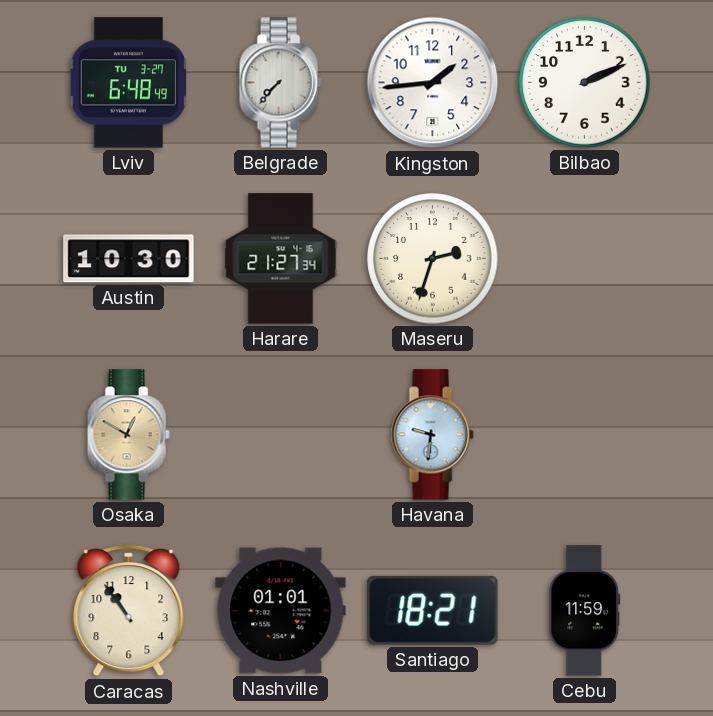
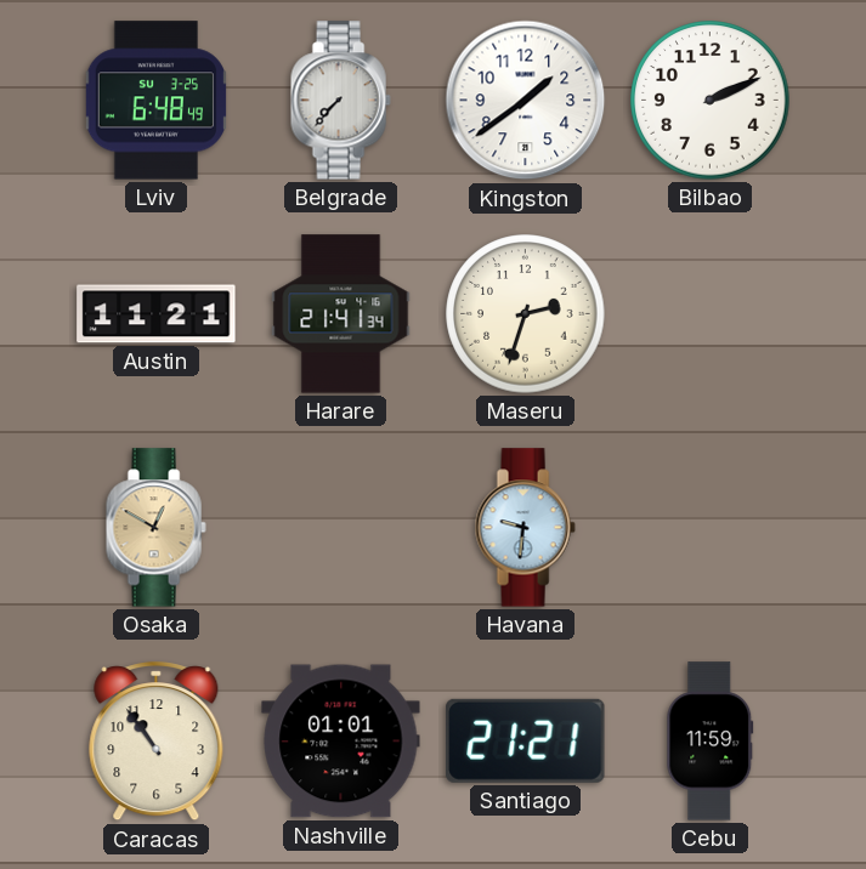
Lviv date: TU 3-27 -> SU 3-25 (155, 101)
Kingston: 1:44 -> 1:39 (526, 101)
Austin: 10:30 -> 11:21 (157, 314)
Harare: 21:27 -> 21:41 (341, 314)
Santiago: 18:21 -> 21:21 (526, 740)
